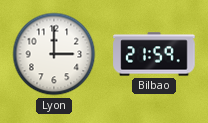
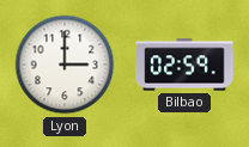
Bilbao: 21:59 -> 02:59 (184, 65)
